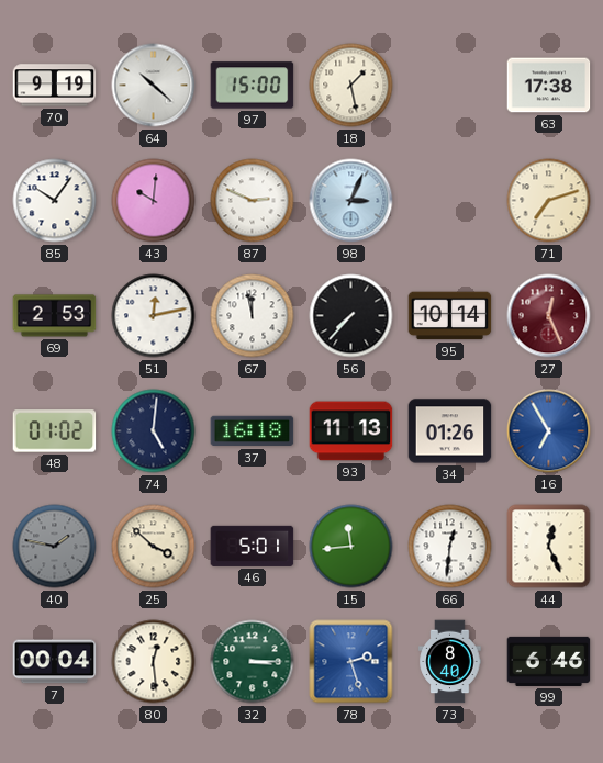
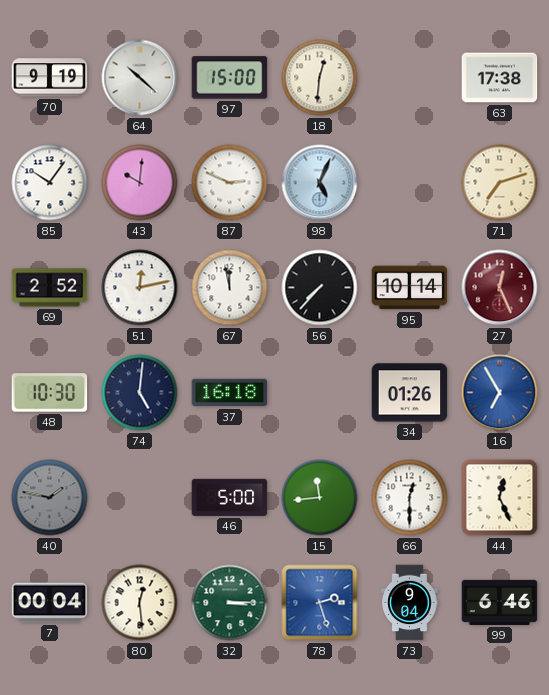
18: 1:28 -> 12:31 (320, 78)
98: 3:04 -> 5:04 (320, 183)
69: 2:53 -> 2:52 (50, 288)
48: 01:02 -> 10:30 (50, 393)
93: 11:13 -> none (351, 431)
25: 3:52 -> none (154, 547)
46: 5:01 -> 5:00 (230, 497)
66: 12:31 -> 12:30 (410, 498)
73: 8:40 -> 9:04 (410, 603)
